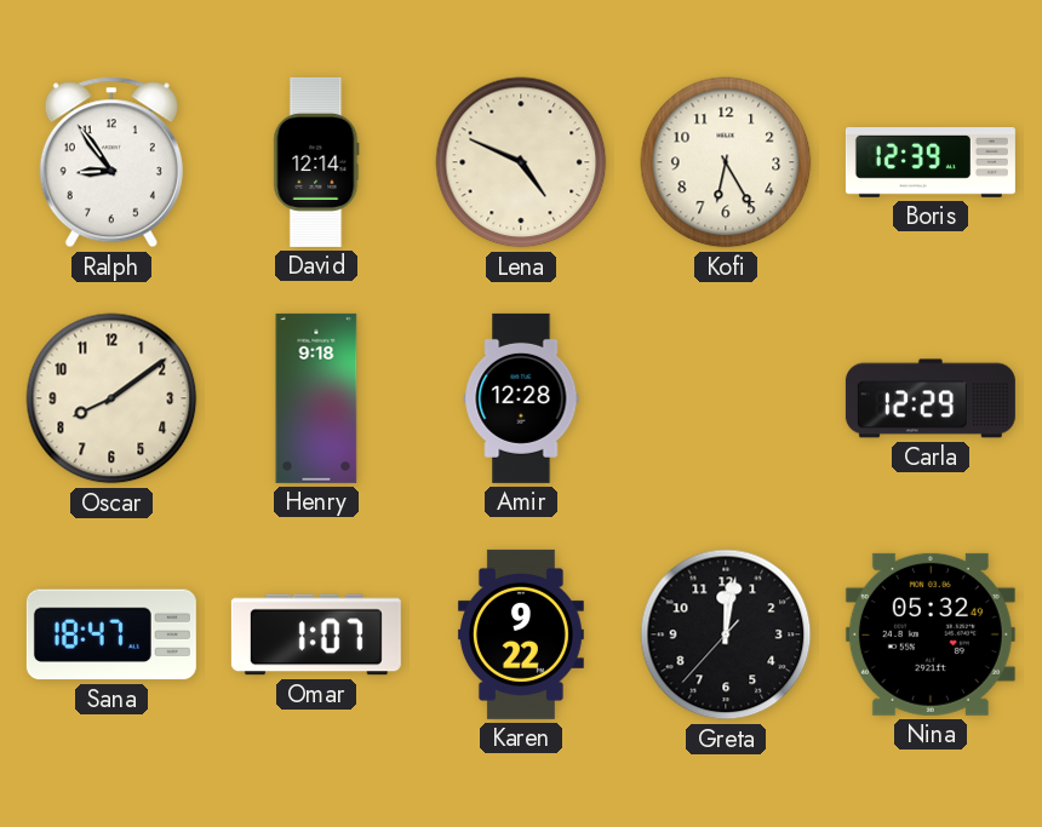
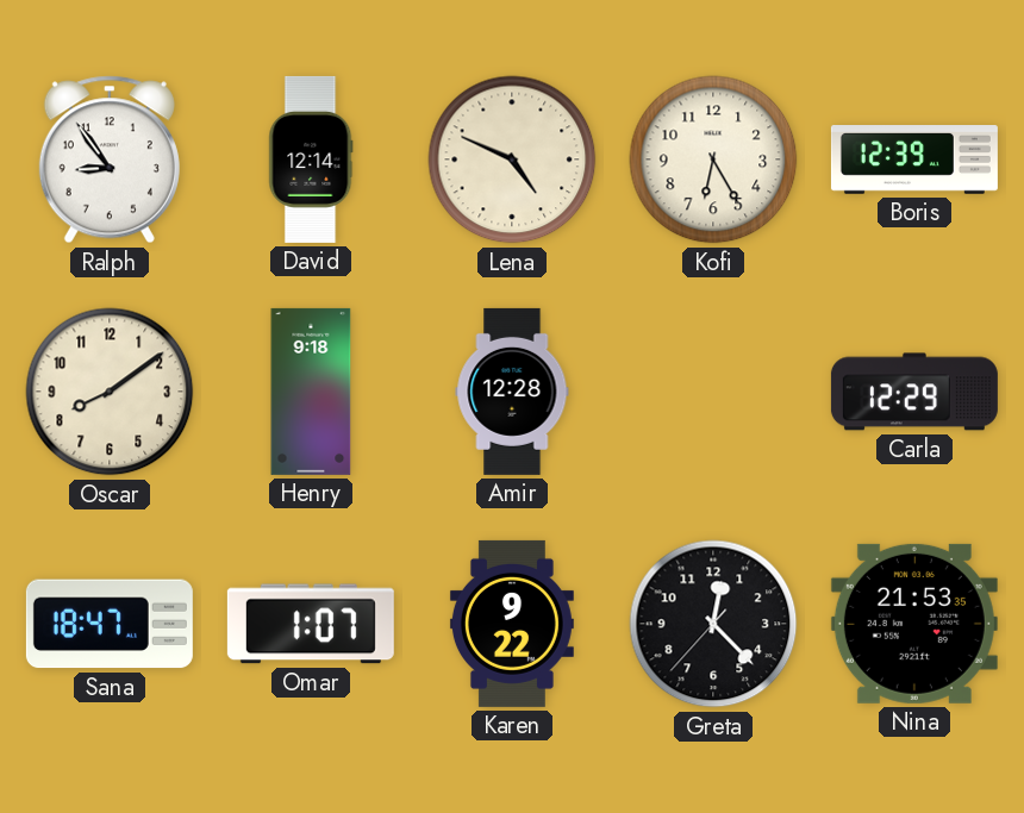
Greta: 12:01 -> 12:22 (713, 624)
Nina: 05:32 -> 21:53 (914, 624)
